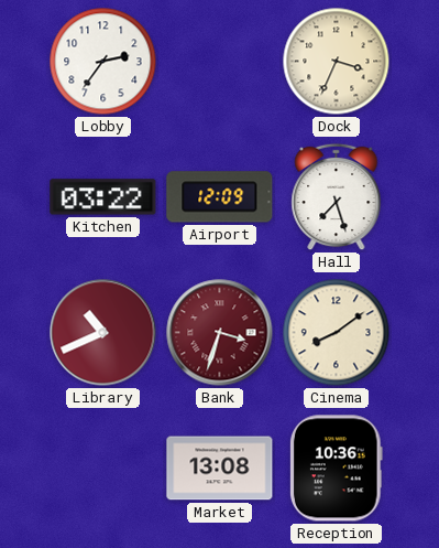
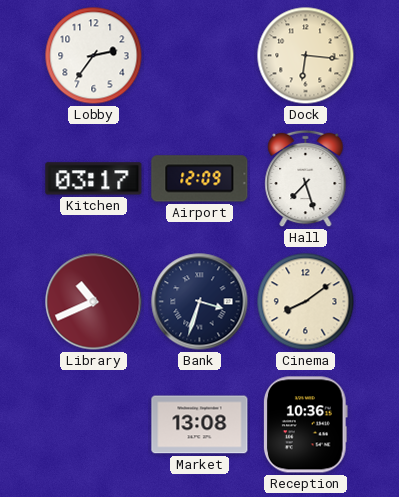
Dock: 3:34 -> 6:16 (306, 56)
Kitchen: 03:22 -> 03:17 (94, 179)
Bank dial: burgundy -> navy (200, 302)
